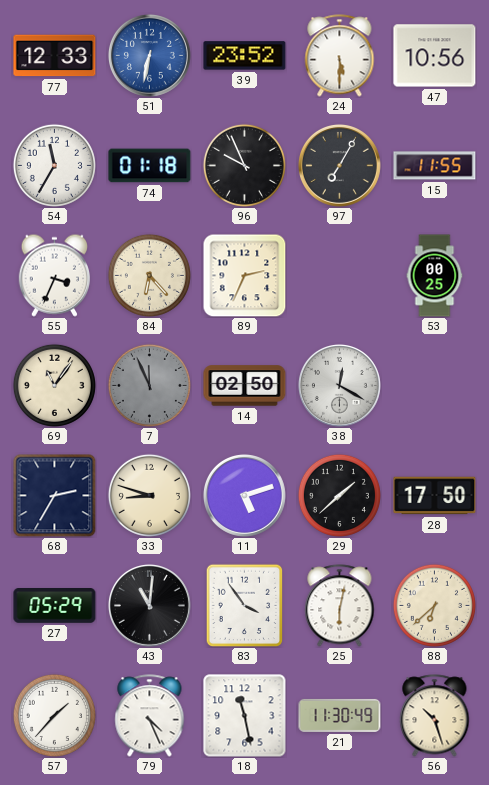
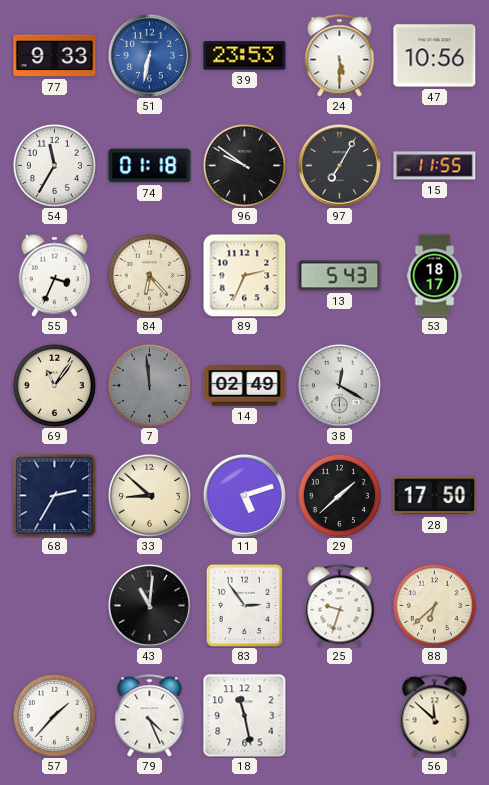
77: 12:33 -> 9:33 (55, 56)
39: 23:52 -> 23:53 (245, 56)
96: 9:56 -> 9:51 (244, 165)
13: none -> 5:43 (340, 276)
53: 00:25 -> 18:17 (435, 276)
7: 11:56 -> 11:59 (149, 385)
14: 02:50 -> 02:49 (245, 386)
33: 8:48 -> 8:52 (149, 495)
27: 05:29 -> none (55, 606)
83: 3:54 -> 2:54 (245, 605)
25: 6:02 -> 9:33 (340, 606)
21: 11:30 -> none (340, 715)
56: 10:27 -> 11:52 (435, 716)
